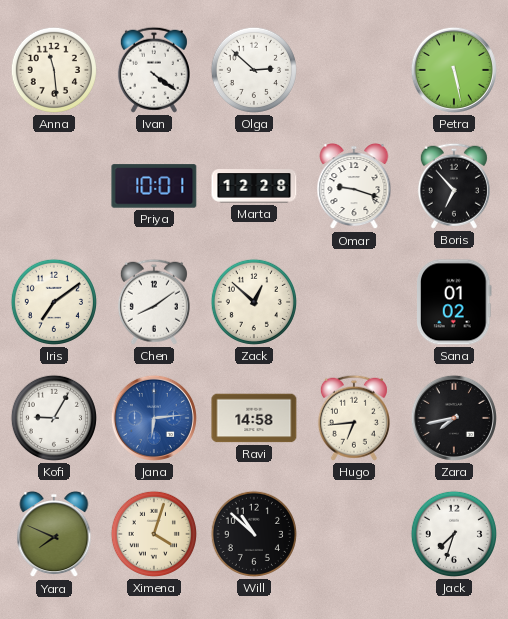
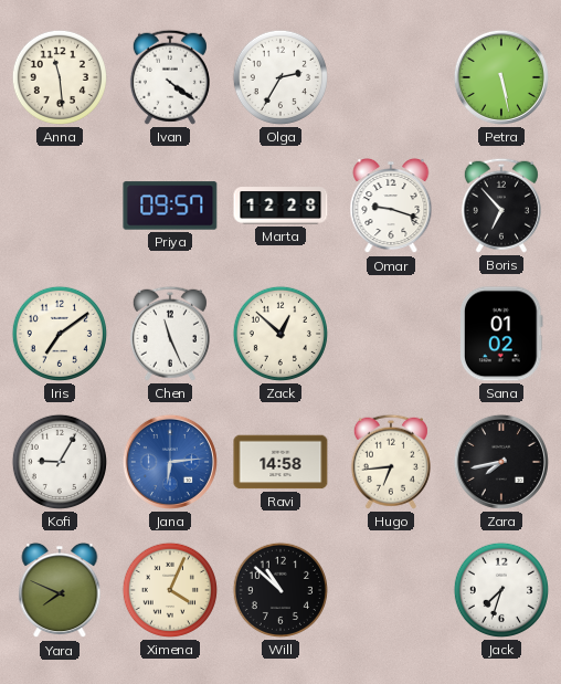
Olga: 2:52 -> 2:35 (280, 77)
Priya: 10:01 -> 09:57 (170, 206)
Chen: 8:09 -> 11:26 (170, 334)
Ximena: 4:03 -> 4:04 (170, 590)
